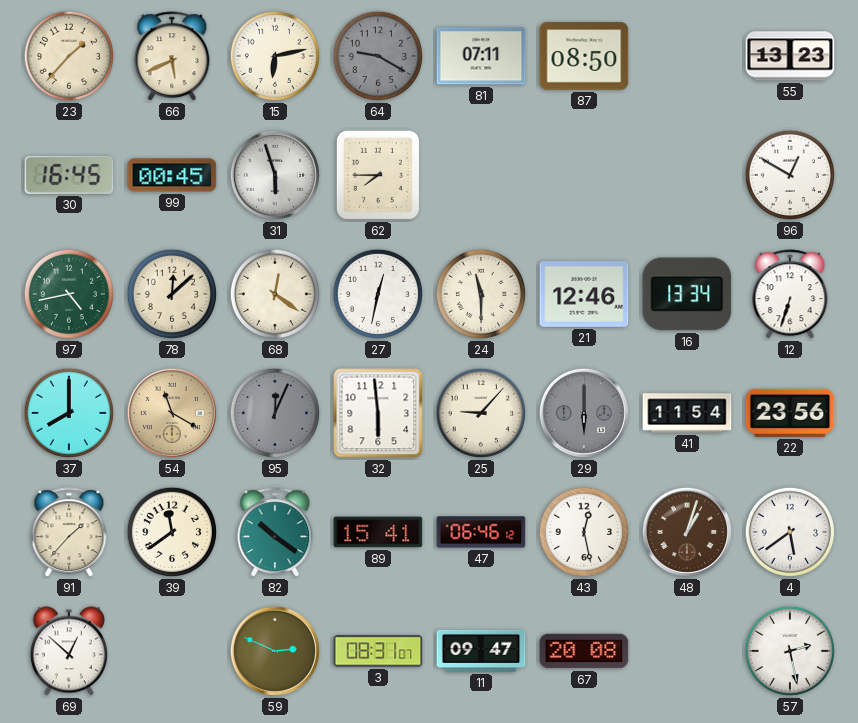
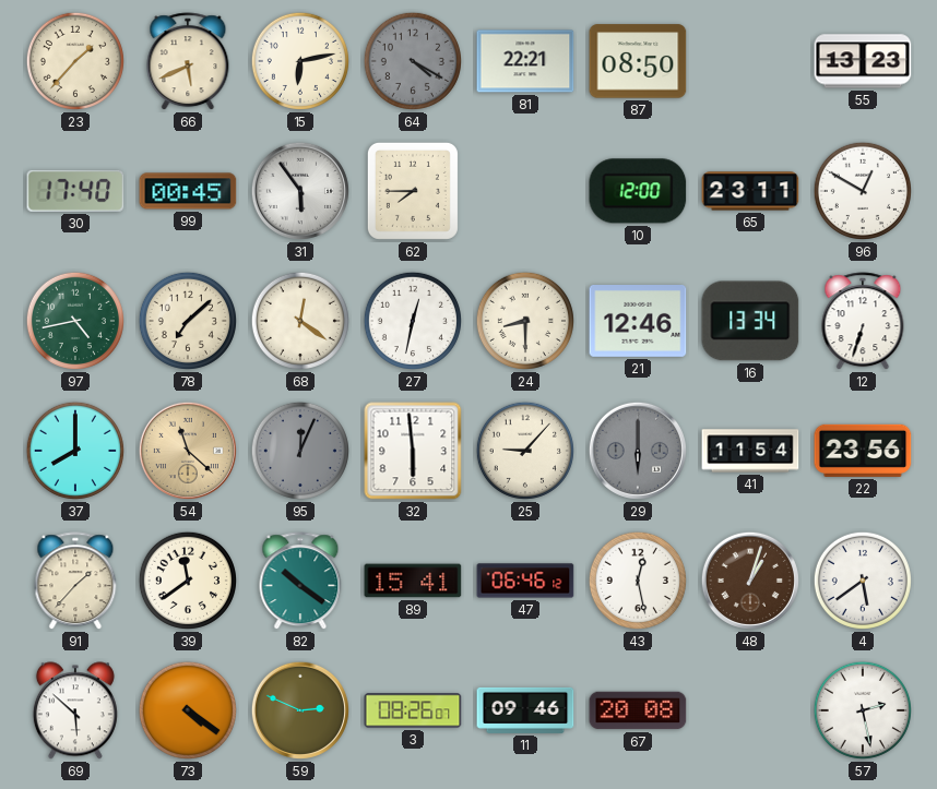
64: 9:20 -> 4:20 (413, 61)
81: 07:11 -> 22:21 (525, 61)
30: 16:45 -> 17:40 (75, 191)
31: 5:57 -> 5:54 (300, 191)
10: none -> 12:00 (638, 191)
65: none -> 23:11 (750, 191)
78: 12:08 -> 7:08 (188, 321)
24: 11:30 -> 8:30 (525, 321)
54: 11:20 -> 11:22 (188, 451)
69: 12:52 -> 5:52 (75, 710)
73: none -> 4:21 (188, 710)
3: 08:31 -> 08:26 (413, 710)
11: 09:47 -> 09:46 (525, 710)
